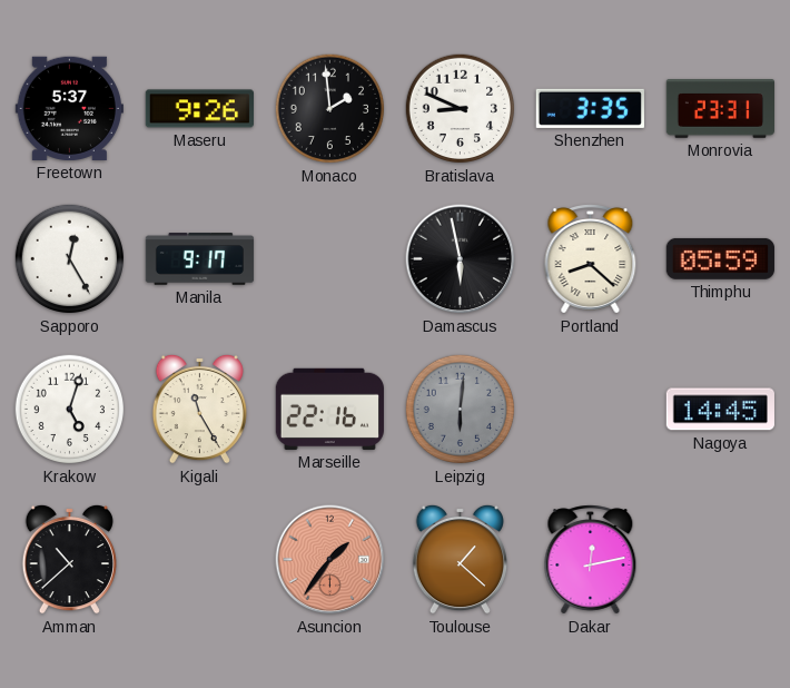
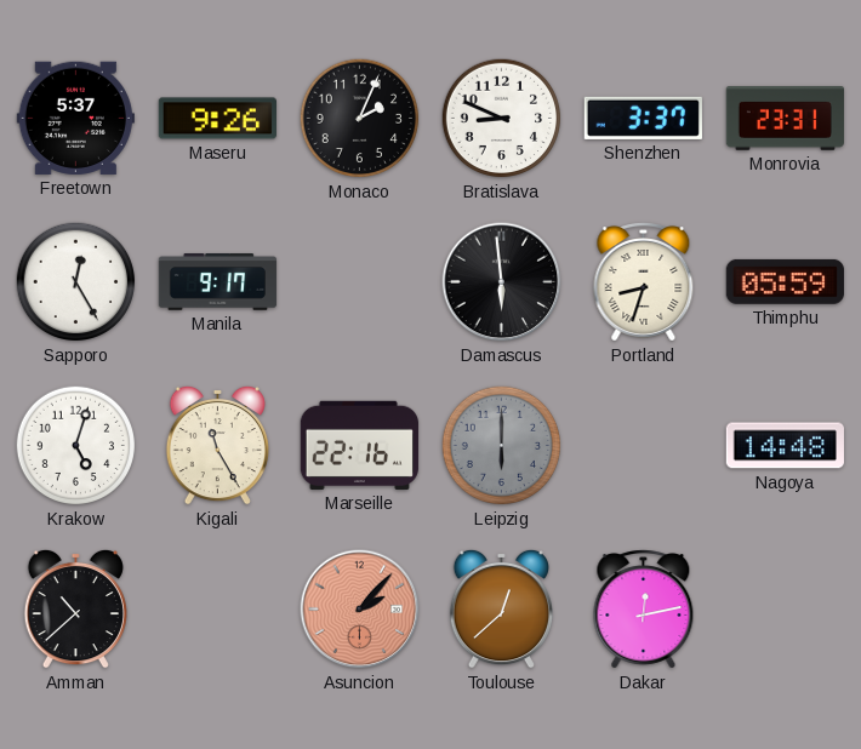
Monaco: 1:59 -> 2:04 (360, 119)
Shenzhen: 3:35 -> 3:37 (643, 118)
Damascus: 5:58 -> 5:59 (502, 282)
Portland: 8:22 -> 8:33 (644, 282)
Leipzig: 6:01 -> 6:00 (502, 446)
Nagoya: 14:45 -> 14:48 (785, 446)
Asuncion: 1:36 -> 2:07 (360, 610)
Toulouse: 1:22 -> 12:38 (501, 608)
